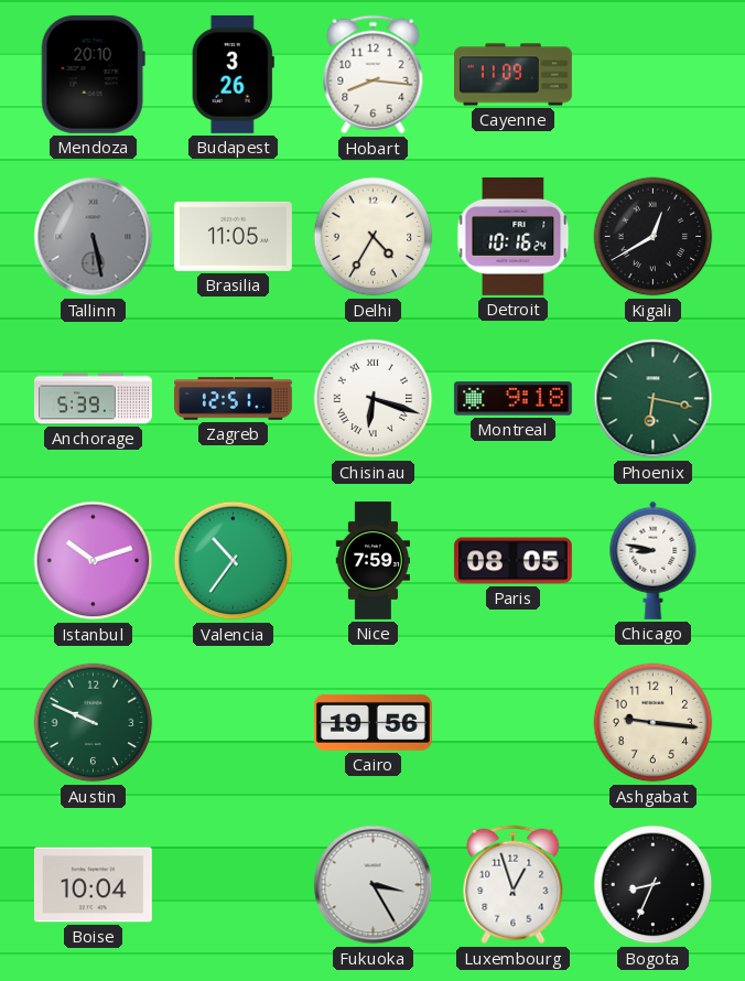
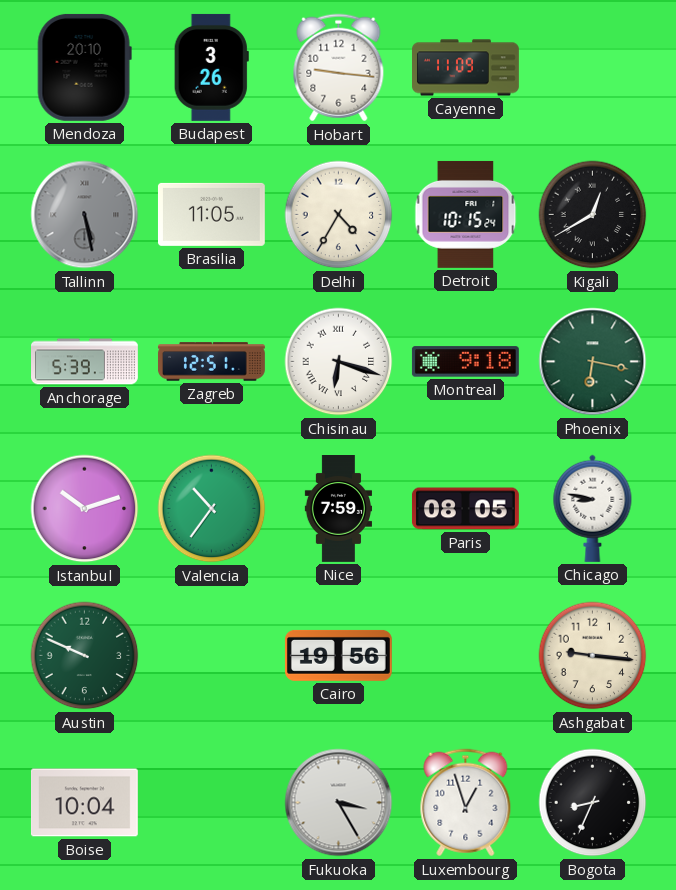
Hobart: 8:16 -> 9:16 (339, 68)
Detroit: 10:16 -> 10:15 (466, 214)
